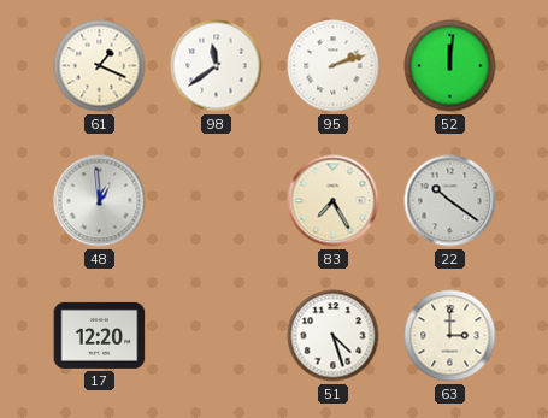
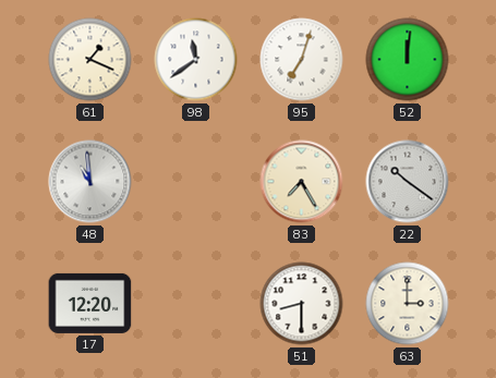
95: 2:12 -> 7:03 (302, 60)
48: 12:59 -> 10:59 (90, 182)
51: 4:27 -> 8:30 (302, 304)
